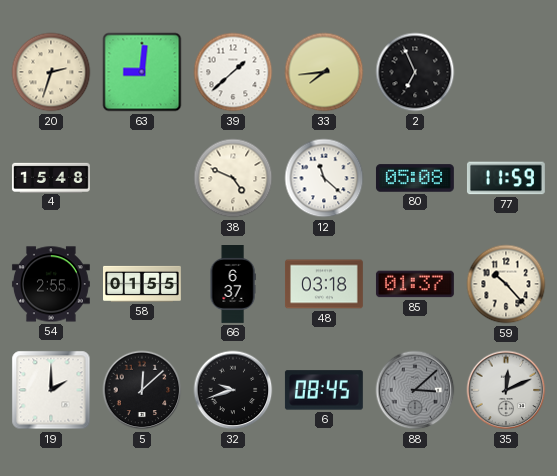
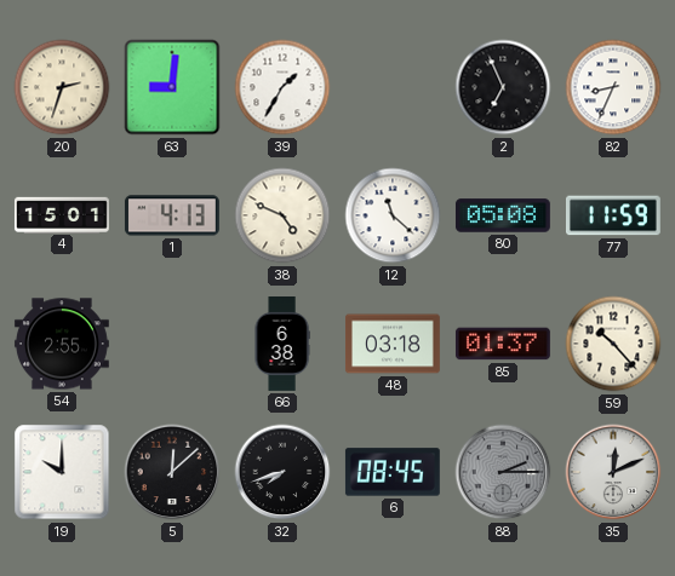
39: 1:38 -> 1:35 (282, 87)
33: 7:44 -> none (324, 72)
82: none -> 8:34 (613, 87)
4: 15:48 -> 15:01 (62, 214)
1: none -> 4:13 (172, 215)
58: 01:55 -> none (143, 284)
66: 6:37 -> 6:38 (282, 345)
19: 2:00 -> 10:00 (62, 472)
32: 9:42 -> 7:42 (282, 472)
88: 3:08 -> 2:15 (503, 472)
